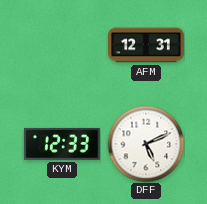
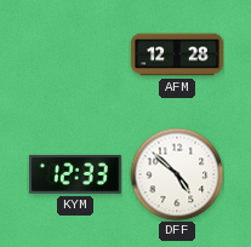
AFM: 12:31 -> 12:28 (178, 54)
DFF: 5:11 -> 4:52 (177, 174)
